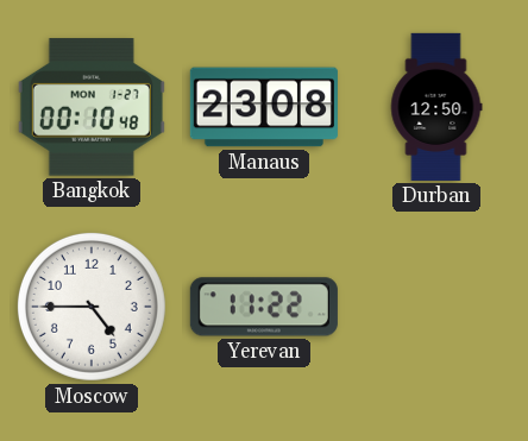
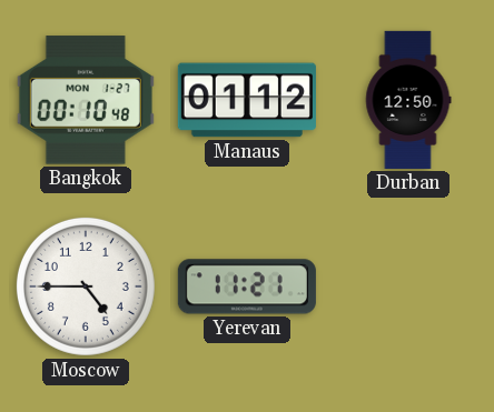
Manaus: 23:08 -> 01:12 (247, 100)
Yerevan: 11:22 -> 11:21 (247, 287)
